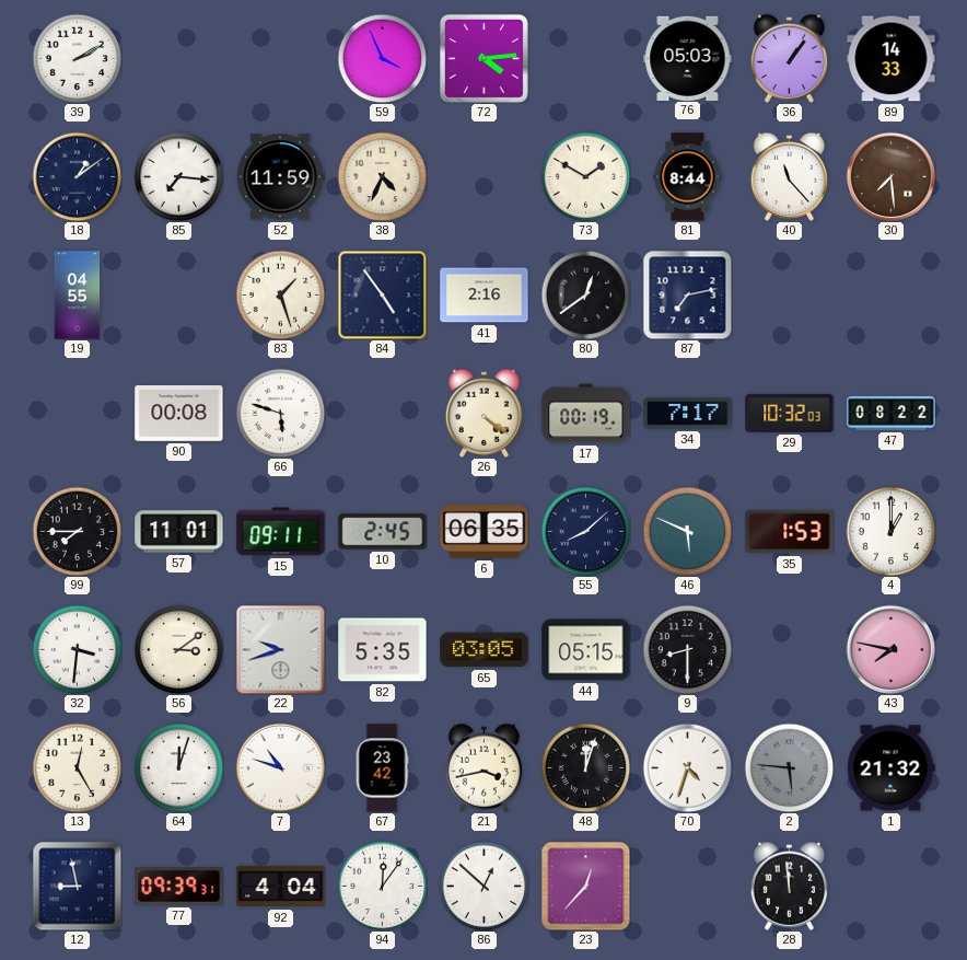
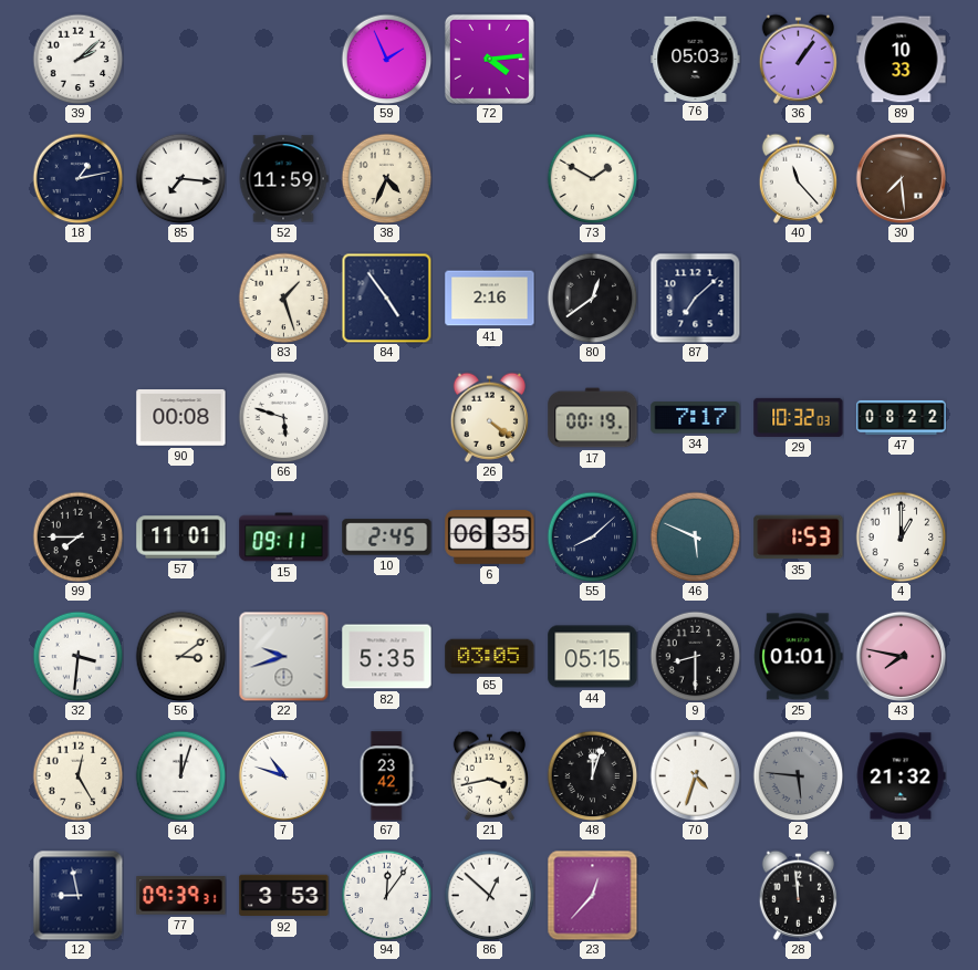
39: 2:10 -> 2:08 (77, 59)
59: 3:56 -> 1:56 (386, 59)
89: 14:33 -> 10:33 (902, 60)
18: 1:09 -> 1:13 (77, 178)
81: 8:44 -> none (688, 177)
19: 04:55 -> none (78, 296)
87: 7:13 -> 7:08 (695, 298)
25: none -> 01:01 (799, 657)
92: 4:04 -> 3:53 (284, 896)
